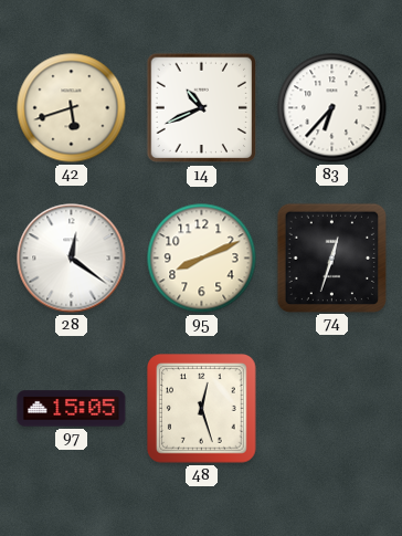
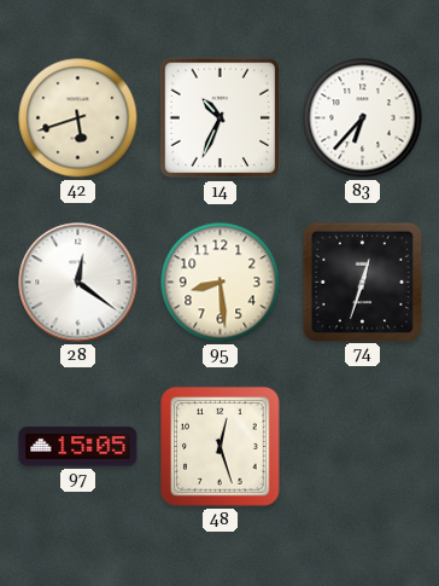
14: 10:41 -> 10:34 (221, 118)
95: 8:11 -> 8:29 (221, 283)
